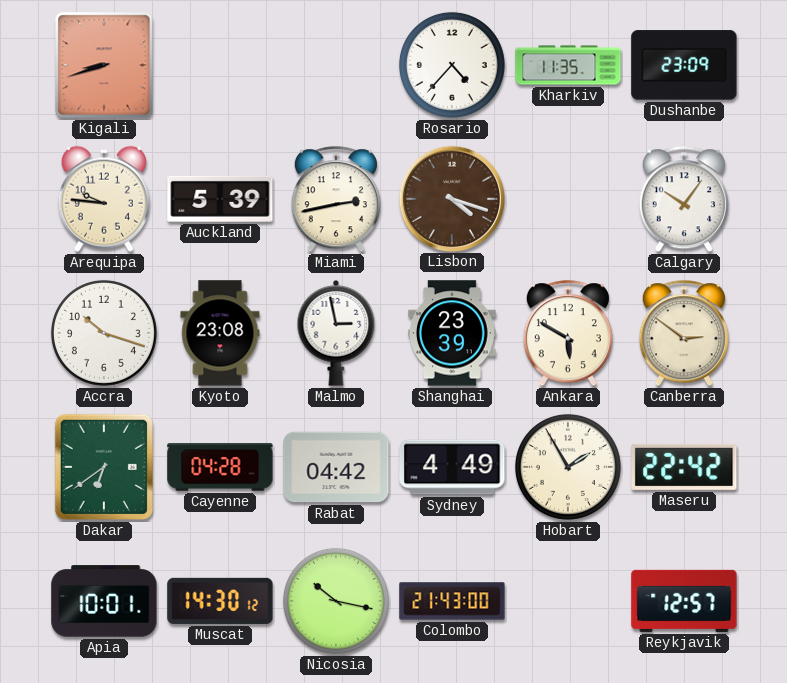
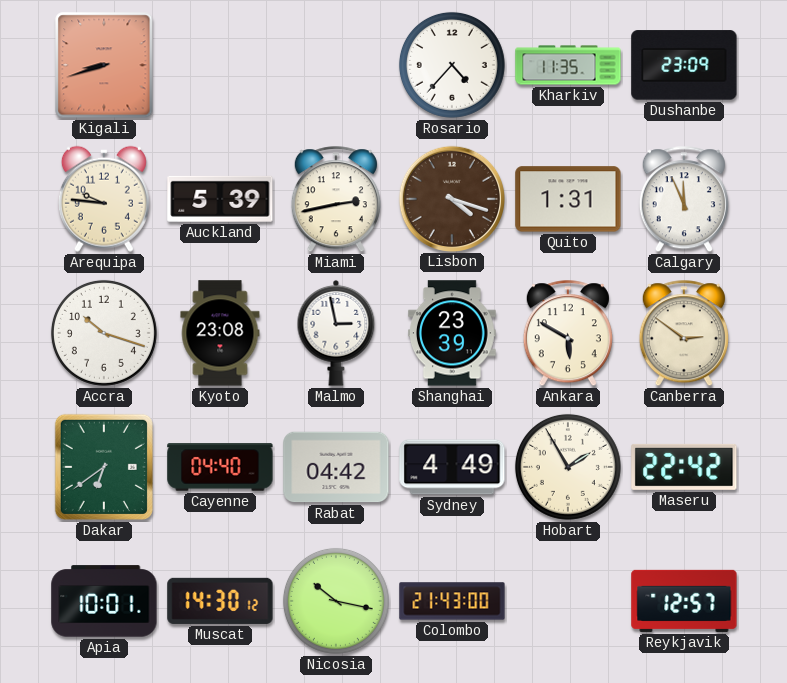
Quito: none -> 1:31 (568, 199)
Calgary: 10:06 -> 11:56 (684, 200)
Cayenne: 04:28 -> 04:40 (220, 467)
